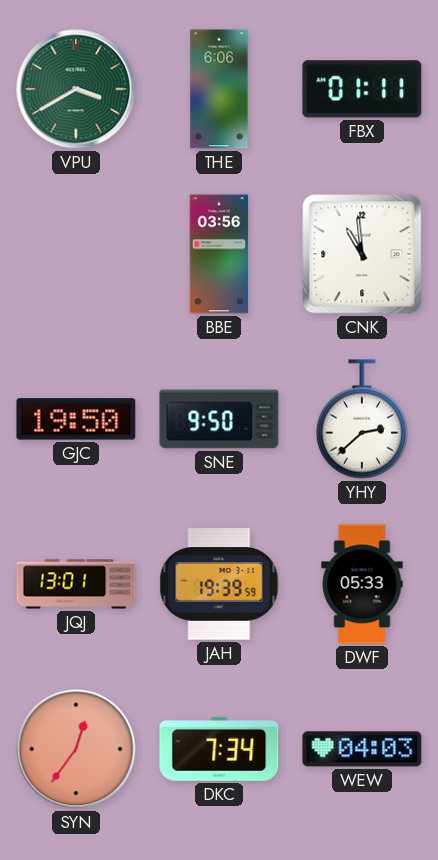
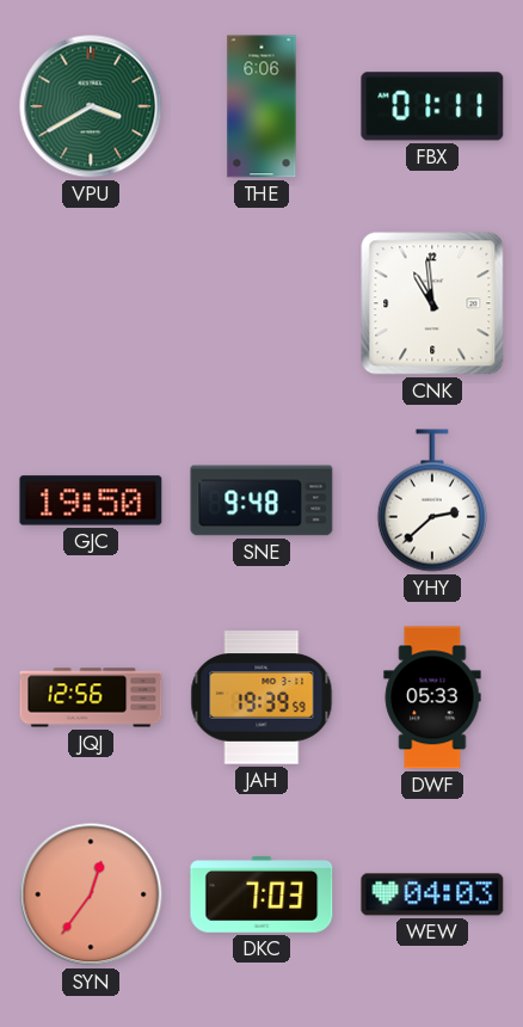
BBE: 03:56 -> none (219, 254)
SNE: 9:50 -> 9:48 (261, 500)
JQJ: 13:01 -> 12:56 (91, 697)
DKC: 7:34 -> 7:03 (261, 894)
